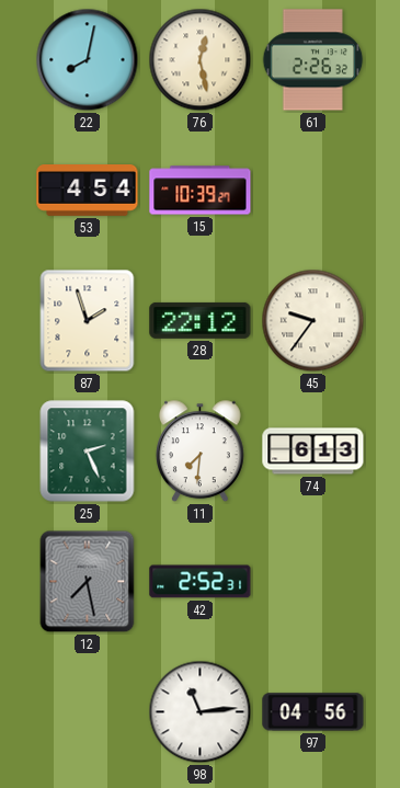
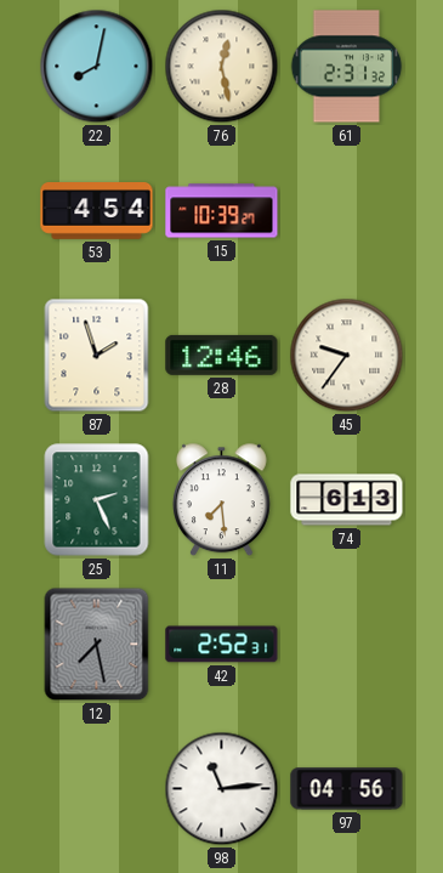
61: 2:26 -> 2:31 (347, 67)
28: 22:12 -> 12:46 (222, 355)
11: 7:31 -> 7:29 (221, 500)
